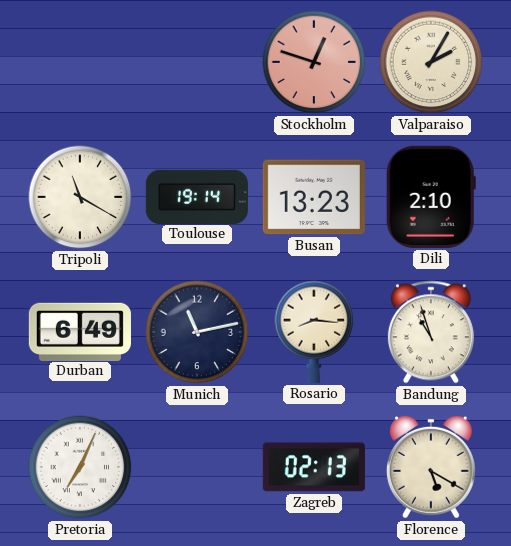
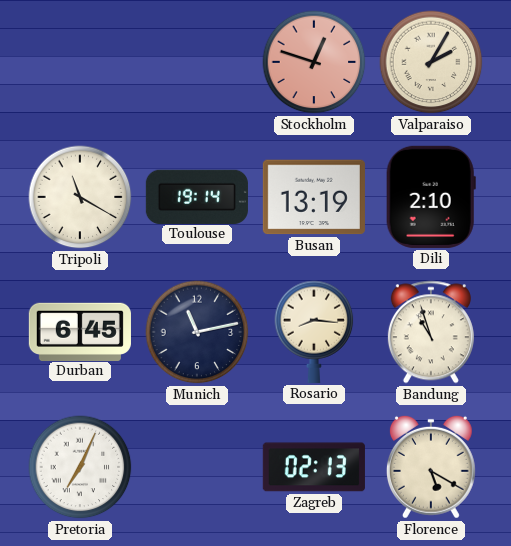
Busan: 13:23 -> 13:19 (314, 197)
Durban: 6:49 -> 6:45 (80, 331)
